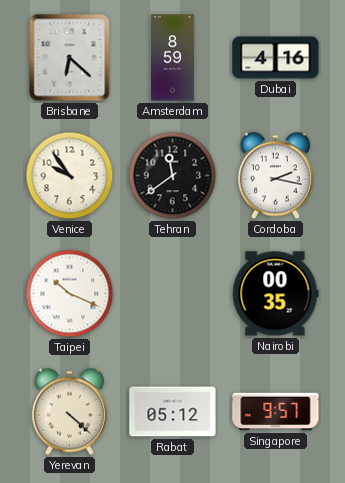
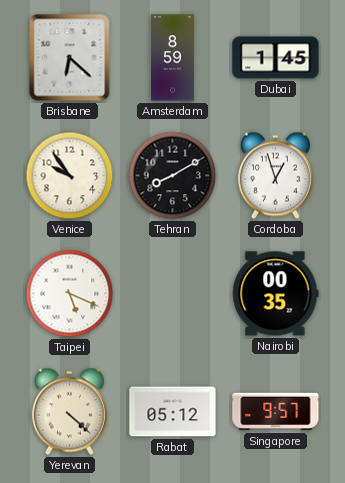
Dubai: 4:16 -> 1:45 (276, 58)
Tehran: 11:39 -> 8:10 (173, 176)
Cordoba: 2:17 -> 12:57 (275, 176)
Taipei: 10:19 -> 5:19 (70, 294)
